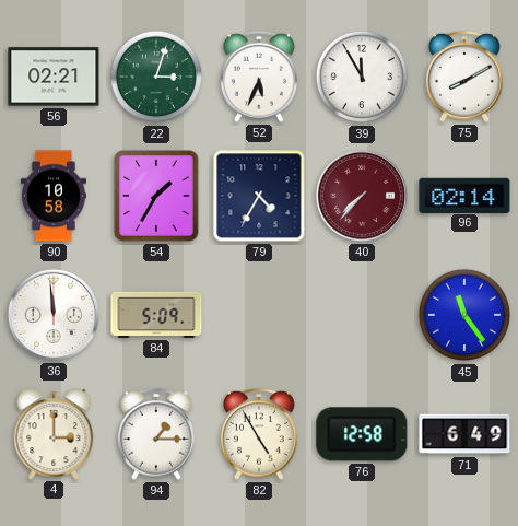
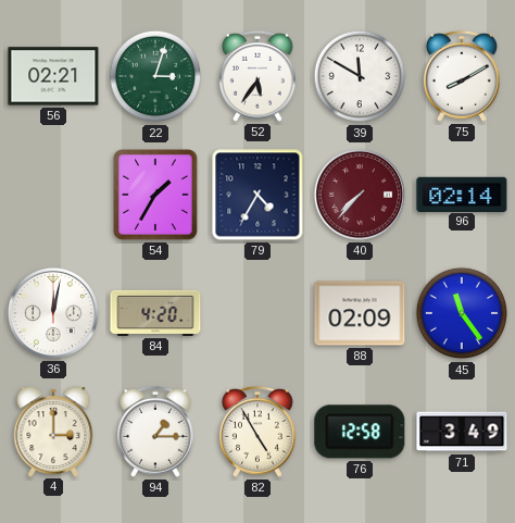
52: 5:34 -> 5:36 (257, 76)
39: 11:55 -> 11:50 (360, 76)
90: 10:58 -> none (54, 196)
36: 11:59 -> 12:02 (53, 313)
84: 5:09 -> 4:20 (155, 313)
88: none -> 02:09 (360, 313)
71: 6:49 -> 3:49 (462, 432)
